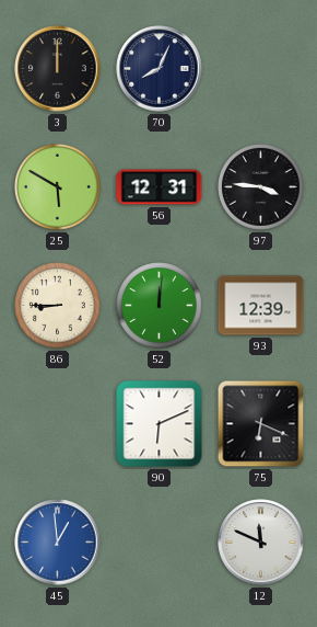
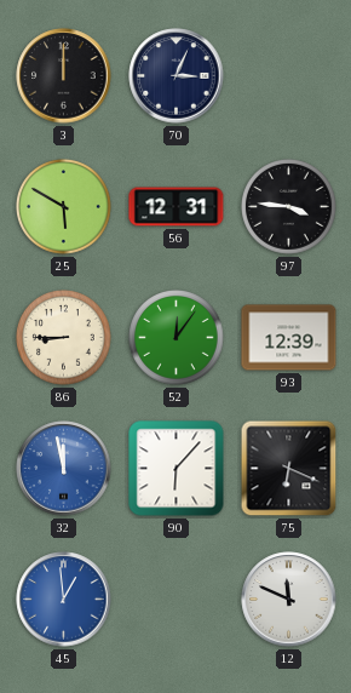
70: 8:04 -> 3:04 (177, 76)
52: 12:01 -> 12:06 (177, 338)
32: none -> 11:58 (64, 469)
90: 6:11 -> 6:07 (177, 469)
